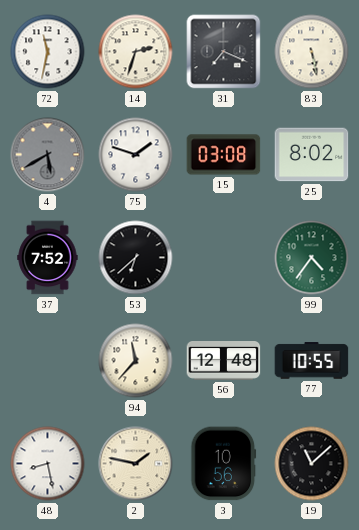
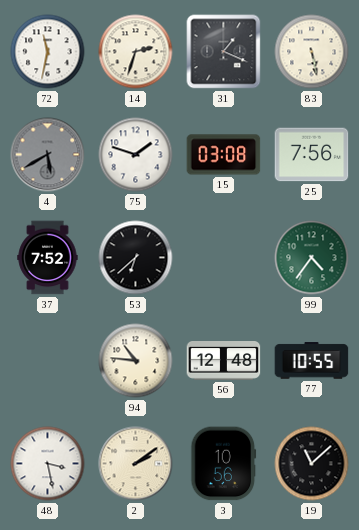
31: 7:19 -> 1:19 (224, 52)
25: 8:02 -> 7:56 (312, 155)
94: 11:37 -> 10:46 (136, 361)
48: 8:28 -> 3:28 (48, 464)
2: 1:47 -> 2:09 (136, 464)
